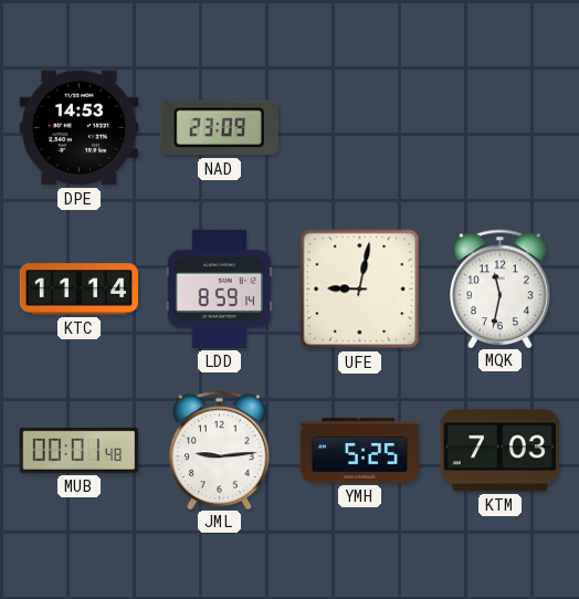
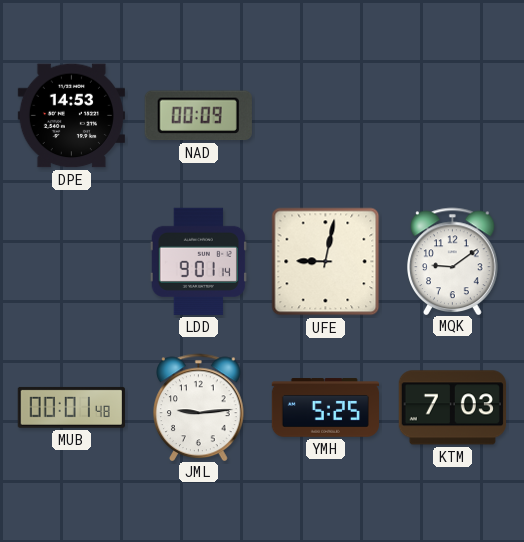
NAD: 23:09 -> 00:09 (198, 116)
KTC: 11:14 -> none (78, 290)
LDD: 8:59 -> 9:01 (198, 261)
MQK: 11:32 -> 9:09 (453, 261)
